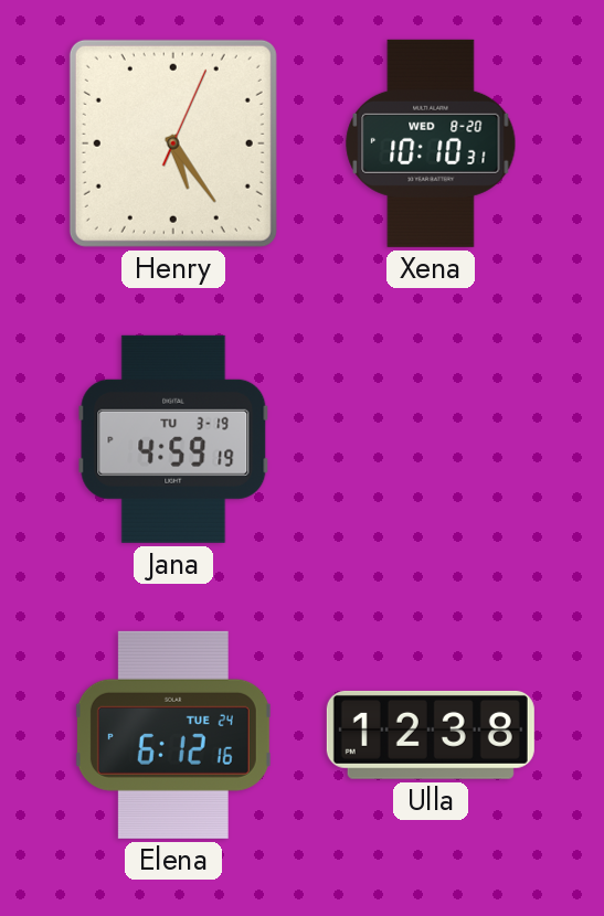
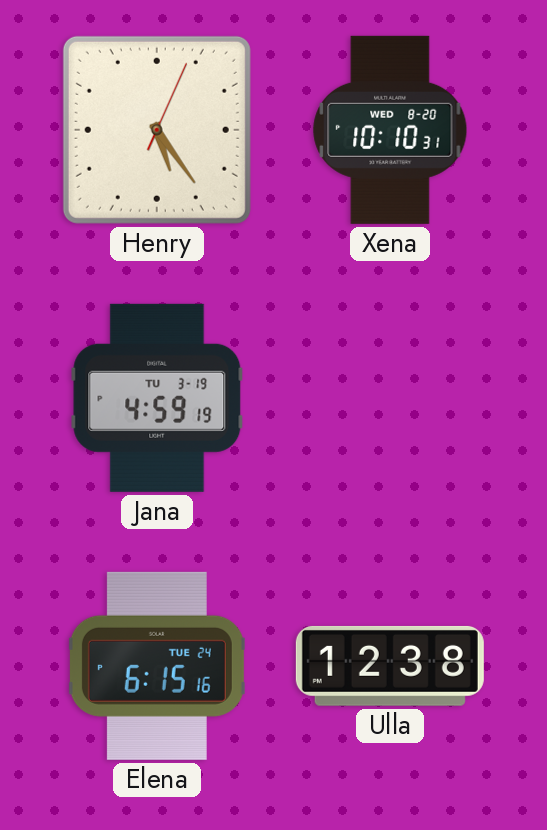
Elena: 6:12 -> 6:15 (157, 666)
